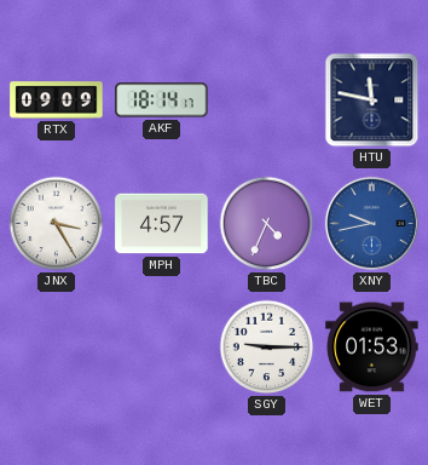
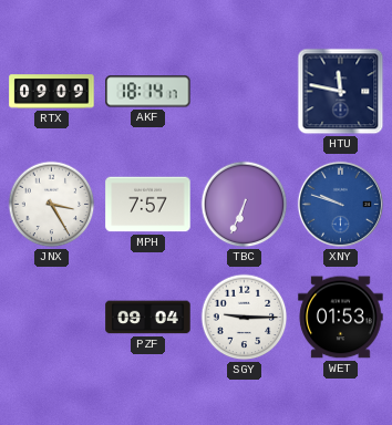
MPH: 4:57 -> 7:57 (148, 205)
TBC: 4:34 -> 6:34 (245, 205)
XNY: 9:43 -> 9:48 (340, 204)
PZF: none -> 09:04 (148, 318)
